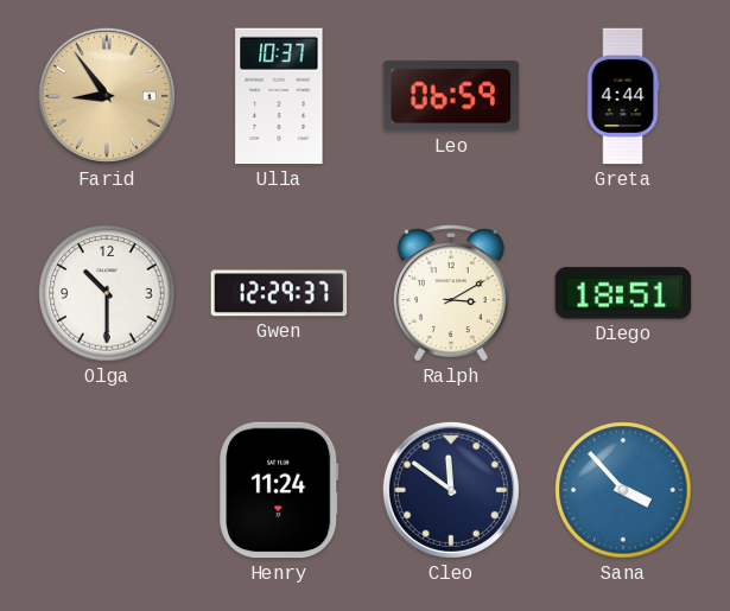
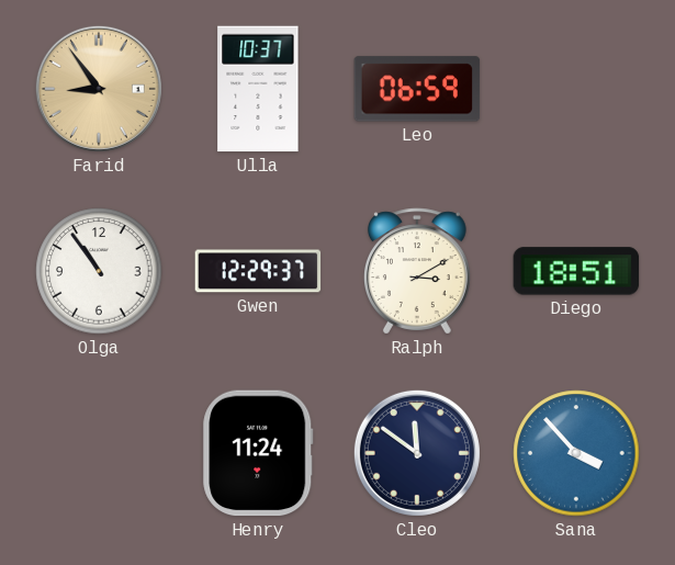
Greta: 4:44 -> none (623, 96)
Olga: 10:30 -> 10:54 (99, 271)
